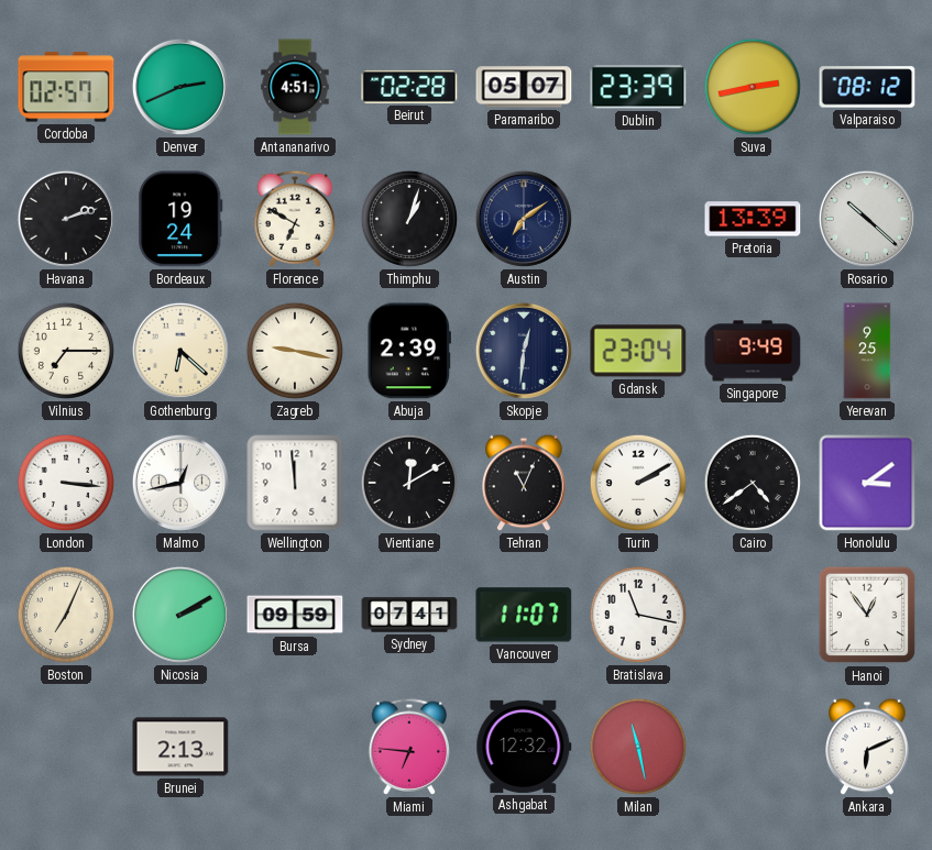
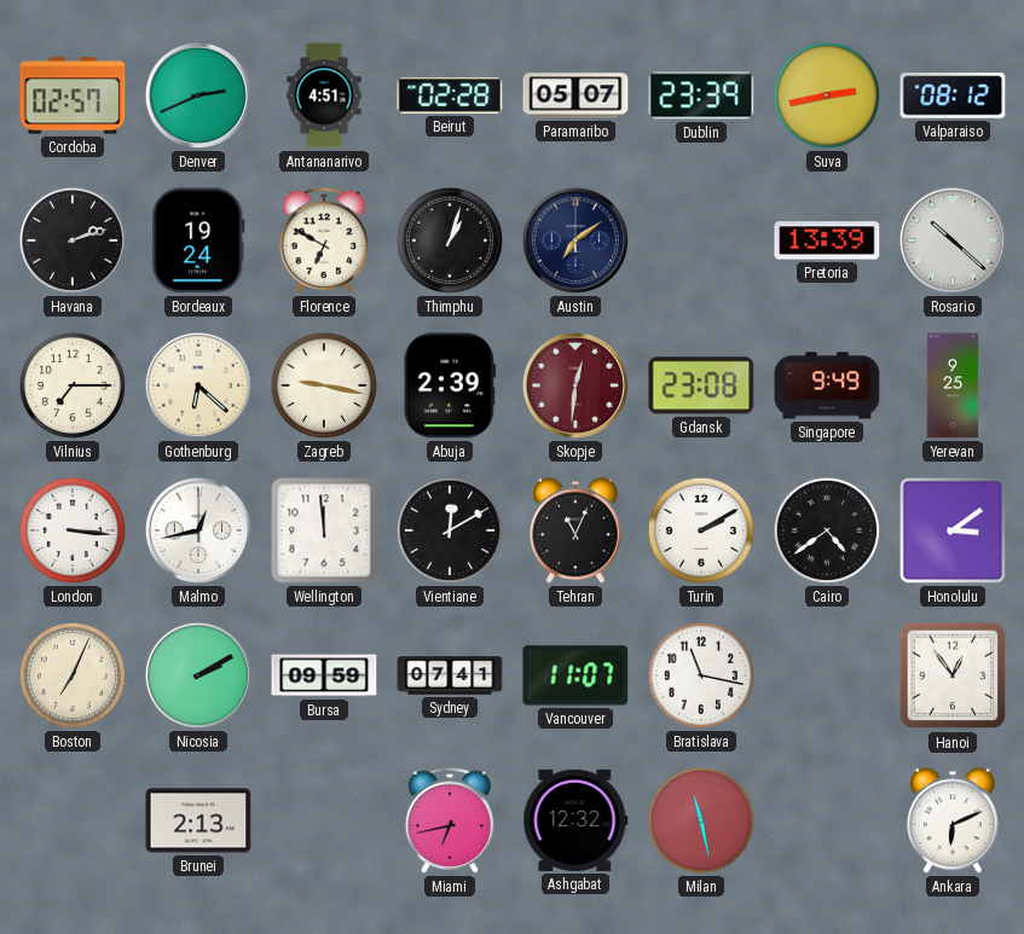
Skopje dial: navy -> burgundy (575, 385)
Gdansk: 23:04 -> 23:08 (701, 385)
Miami: 6:46 -> 6:43 (450, 820)
